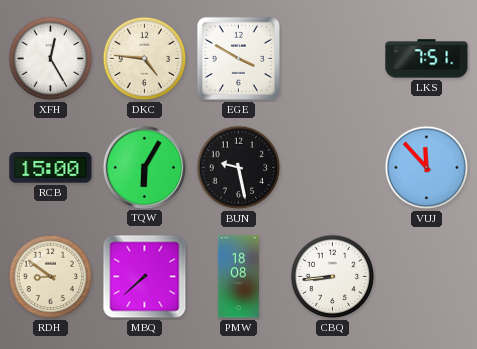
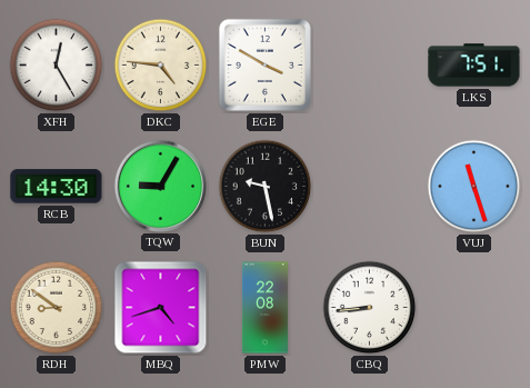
RCB: 15:00 -> 14:30 (57, 187)
TQW: 6:05 -> 9:05 (160, 186)
VUJ: 11:53 -> 11:27 (474, 187)
MBQ: 7:38 -> 4:42 (161, 308)
PMW: 18:08 -> 22:08 (264, 308)
